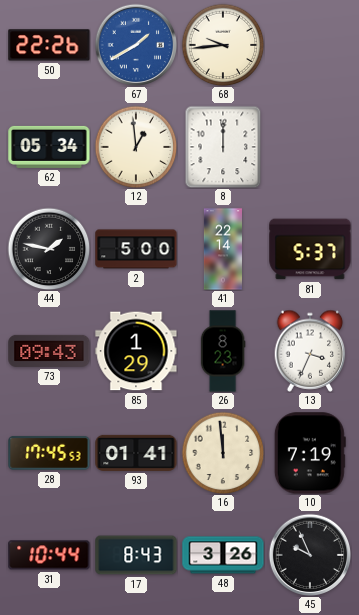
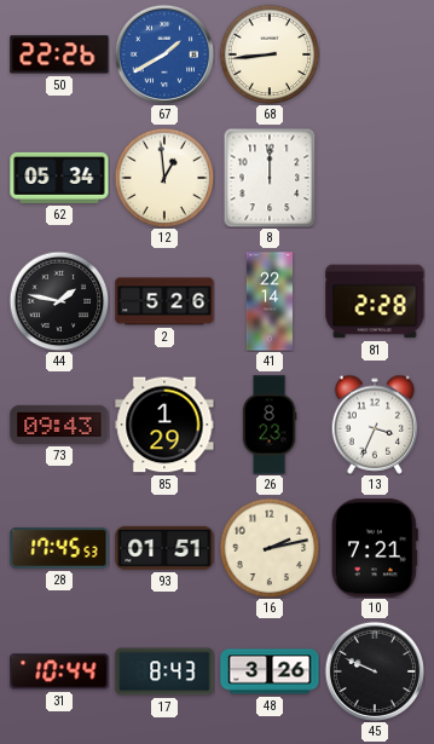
68: 9:44 -> 8:44 (270, 54)
2: 5:00 -> 5:26 (164, 301)
81: 5:37 -> 2:28 (375, 301)
93: 01:41 -> 01:51 (164, 548)
16: 11:59 -> 2:13 (270, 548)
10: 7:19 -> 7:21 (375, 548)
45: 9:56 -> 9:49 (375, 671)
